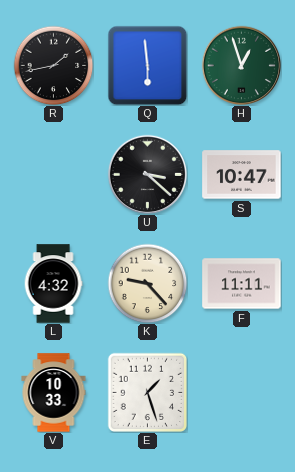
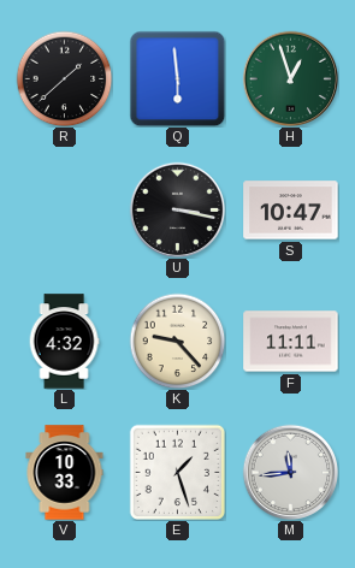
R: 1:43 -> 1:38 (64, 78)
U: 3:22 -> 3:17 (177, 209)
M: none -> 11:44 (290, 472)
